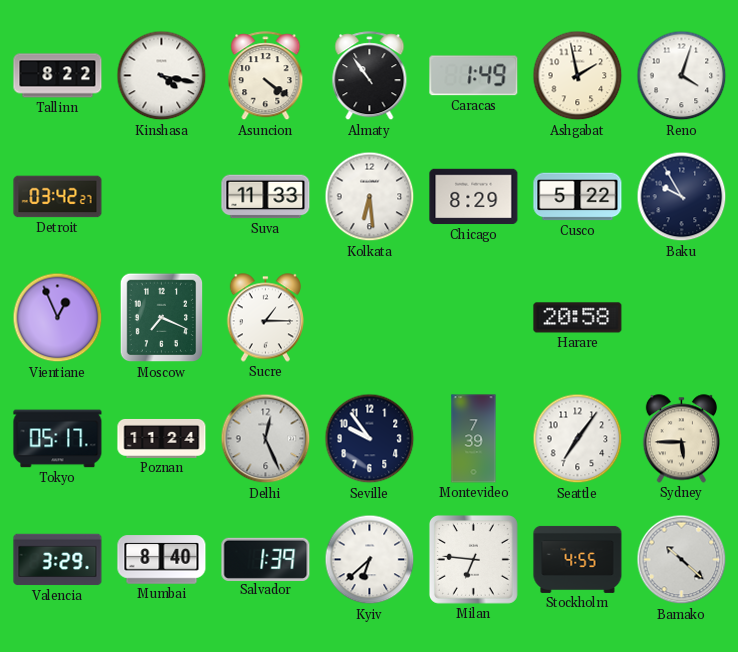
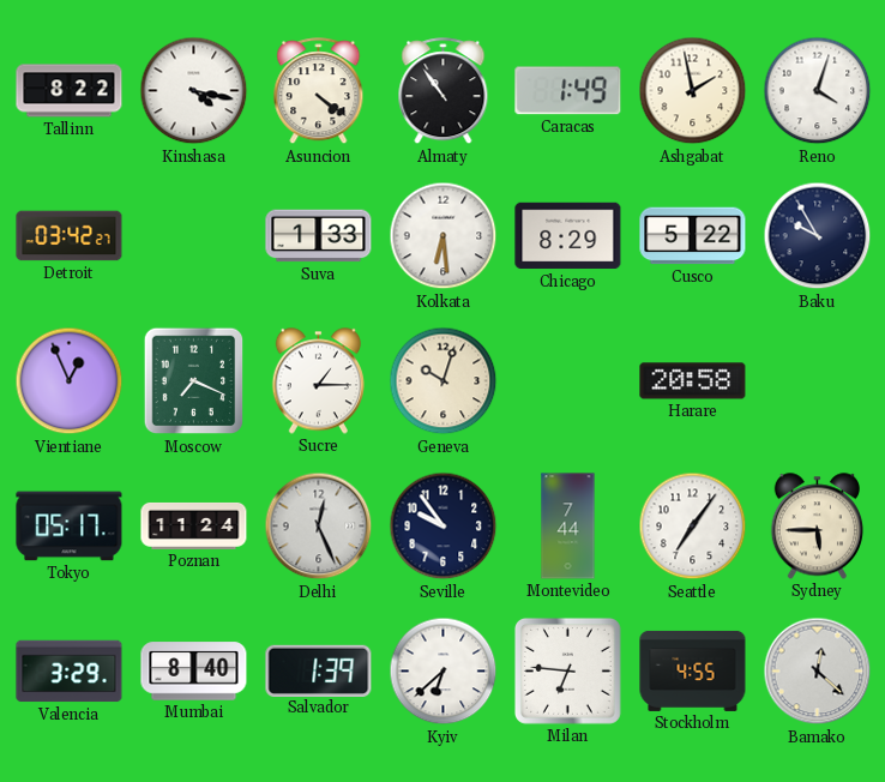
Suva: 11:33 -> 1:33 (319, 236)
Geneva: none -> 10:03 (444, 381)
Montevideo: 7:39 -> 7:44 (568, 527)
Bamako: 10:22 -> 12:22 (818, 672)
